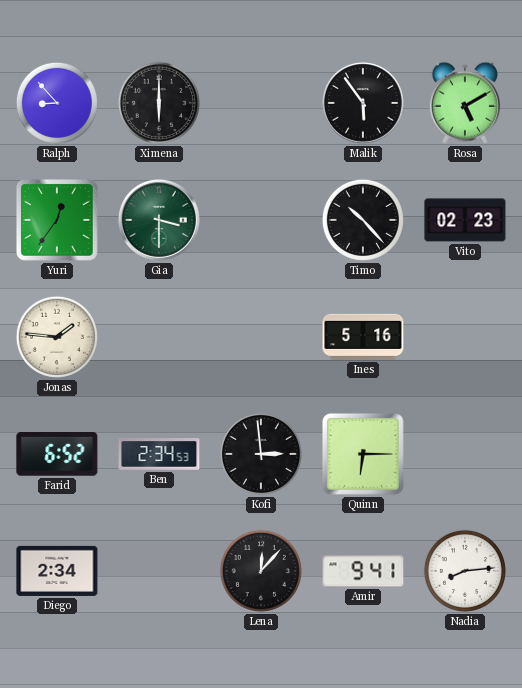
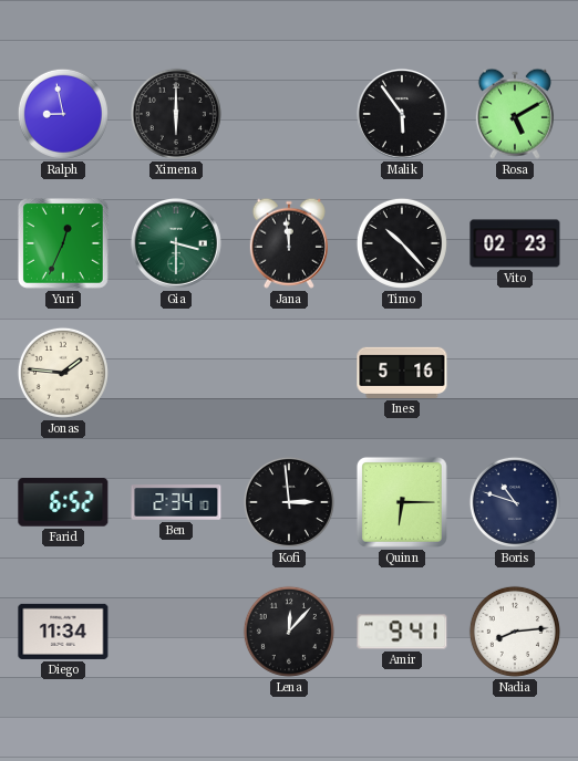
Ralph: 8:53 -> 8:58 (63, 114)
Yuri: 12:36 -> 12:34 (63, 243)
Jana: none -> 11:59 (289, 243)
Ben: 2:34:53 -> 2:34:10 (176, 502)
Boris: none -> 10:48 (515, 502)
Diego: 2:34 -> 11:34 (63, 632)
